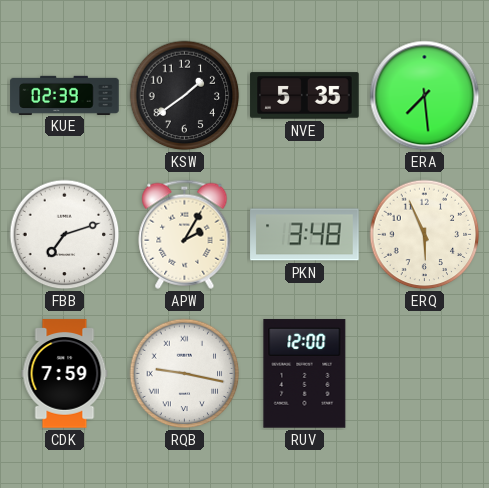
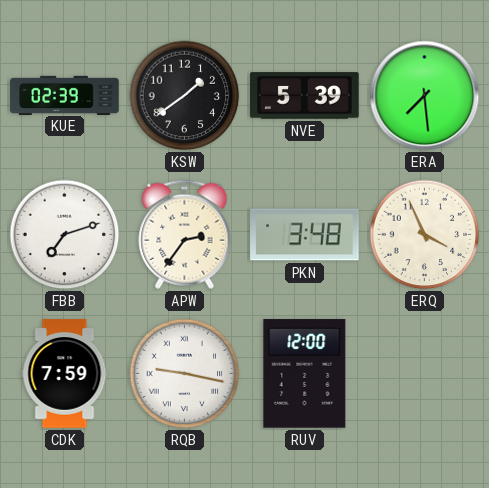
NVE: 5:35 -> 5:39 (305, 96)
APW: 2:05 -> 2:36 (185, 234)
ERQ: 5:56 -> 3:56 (425, 235)
